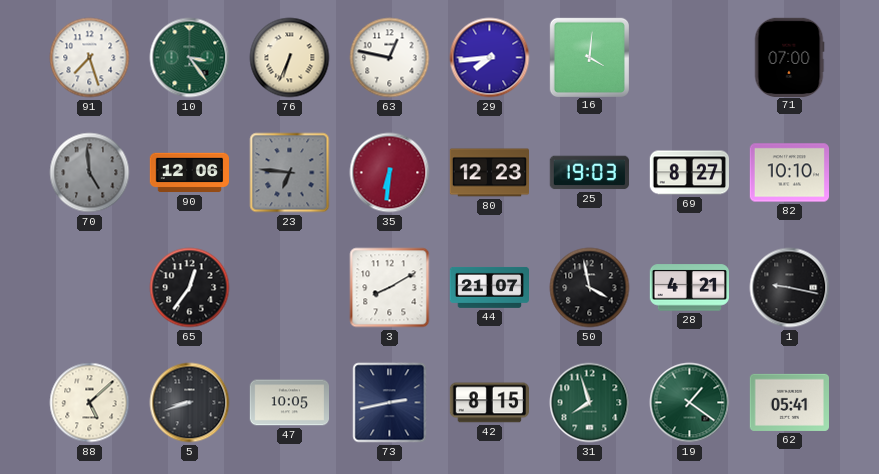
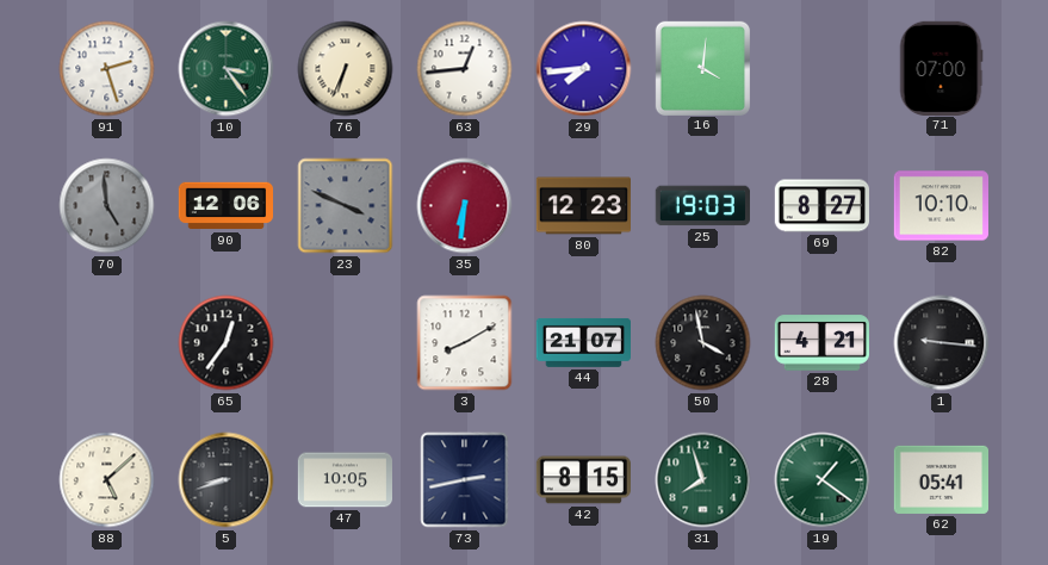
91: 7:27 -> 2:27 (107, 69)
63: 12:47 -> 12:44 (465, 69)
23: 6:46 -> 3:49 (346, 206)
1: 9:17 -> 9:16 (942, 343)
